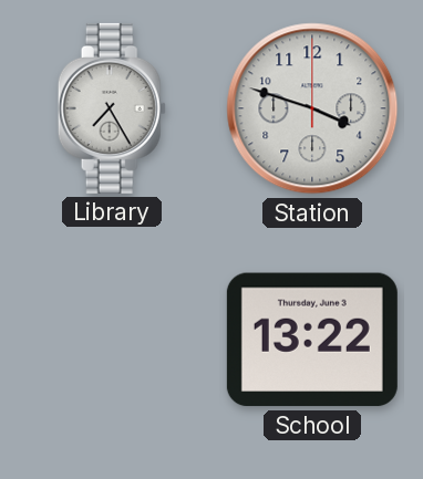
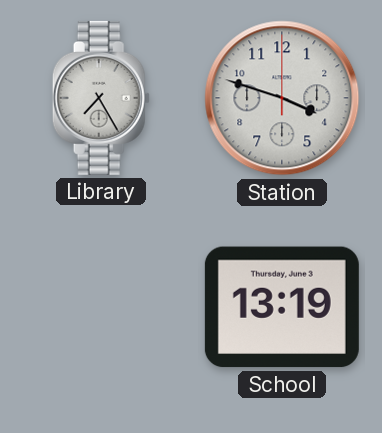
School: 13:22 -> 13:19 (282, 307)
